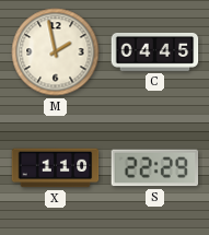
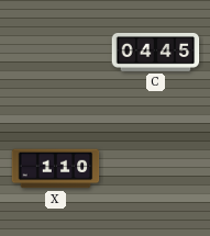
M: 1:58 -> none (56, 52)
S: 22:29 -> none (155, 168)
